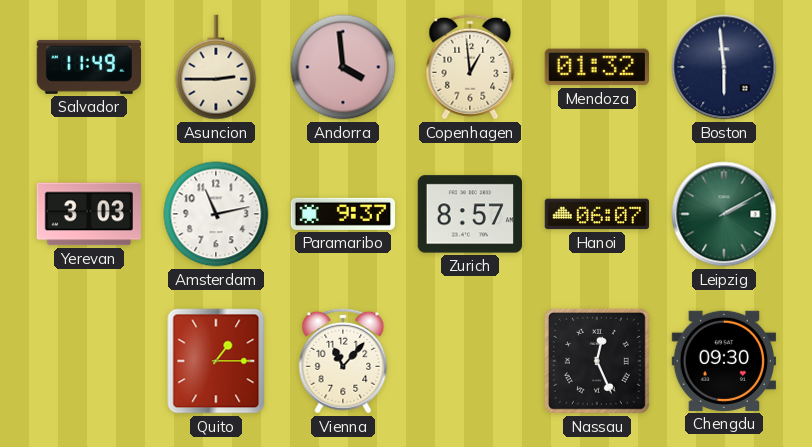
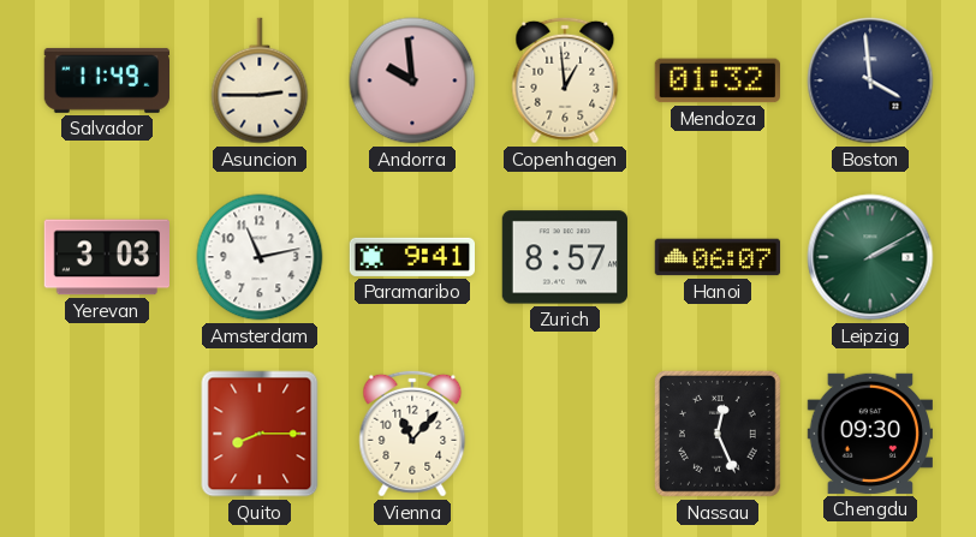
Andorra: 3:59 -> 9:59 (412, 80)
Boston: 5:59 -> 3:59 (870, 80)
Paramaribo: 9:37 -> 9:41 (411, 257)
Quito: 1:15 -> 8:15 (260, 434)
